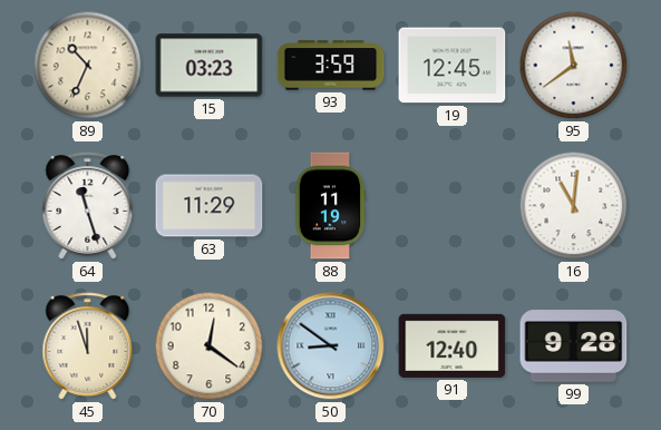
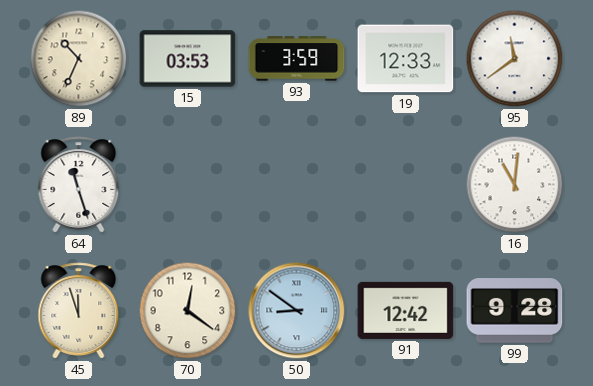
15: 03:23 -> 03:53 (188, 59)
19: 12:45 -> 12:33 (406, 59)
63: 11:29 -> none (210, 206)
88: 11:19 -> none (330, 206)
91: 12:40 -> 12:42 (406, 310)
